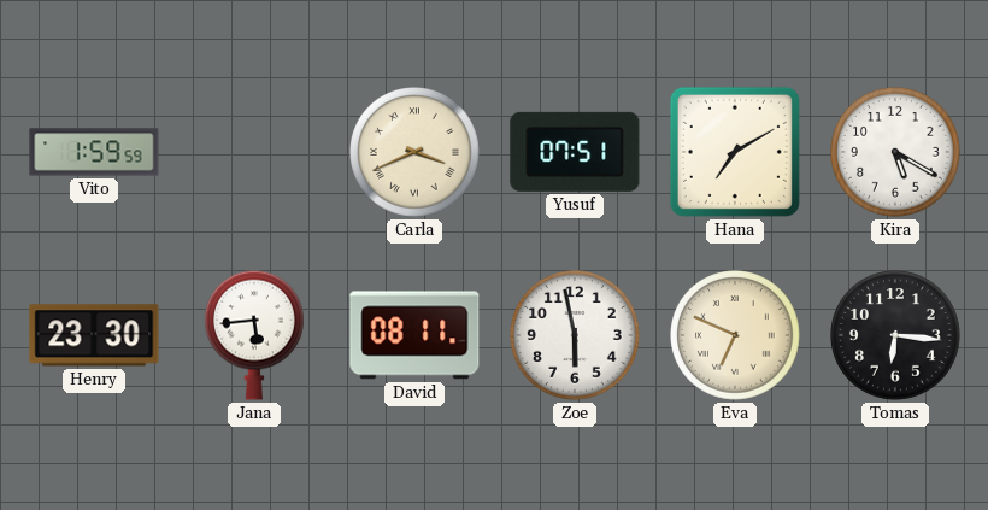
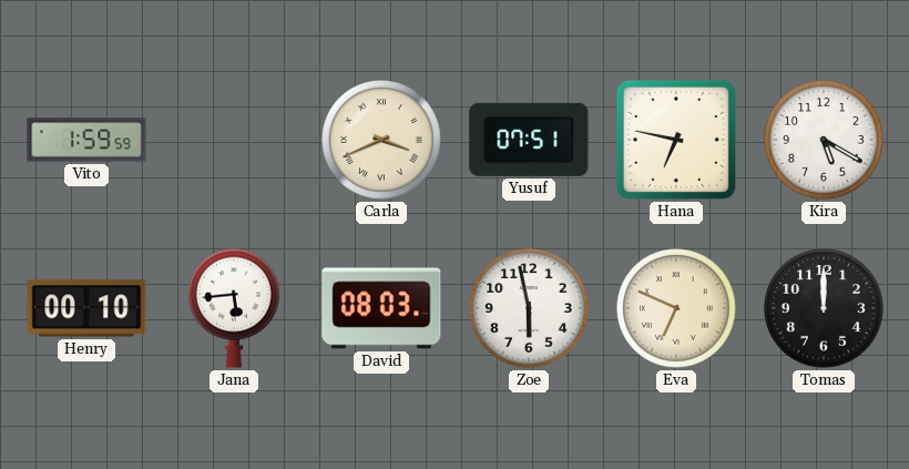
Hana: 7:10 -> 6:47 (676, 140)
Henry: 23:30 -> 00:10 (86, 308)
David: 08:11 -> 08:03 (381, 308)
Tomas: 6:16 -> 12:00 (825, 309)
